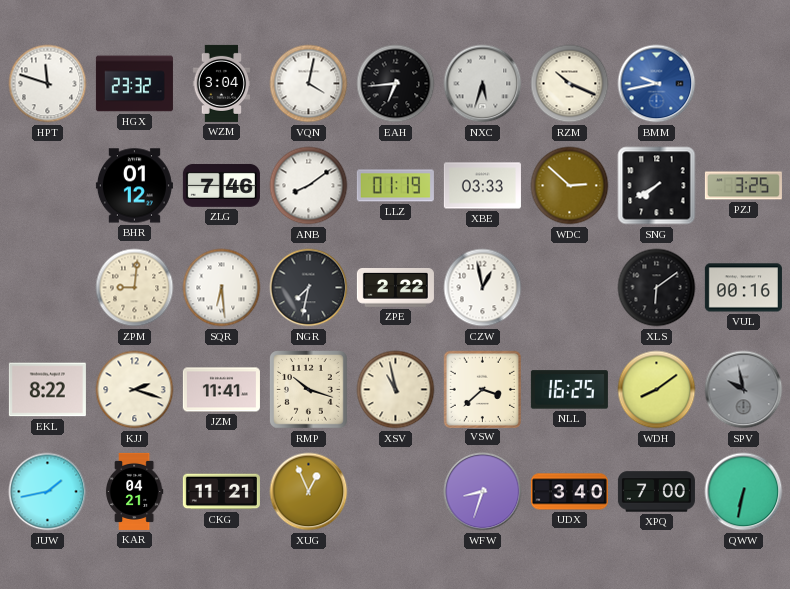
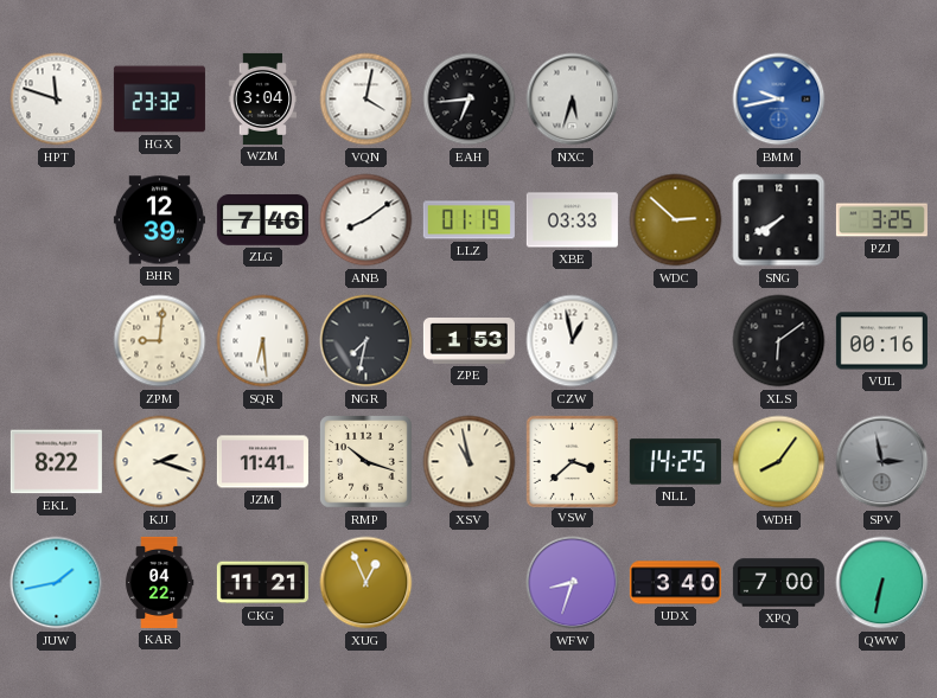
RZM: 10:19 -> none (570, 84)
BHR: 01:12 -> 12:39 (159, 220)
ZPE: 2:22 -> 1:53 (469, 341)
NLL: 16:25 -> 14:25 (675, 462)
WDH: 8:09 -> 8:06 (779, 462)
SPV: 9:58 -> 2:58 (882, 462)
KAR: 04:21 -> 04:22 (159, 582)
